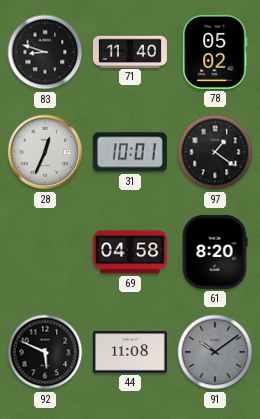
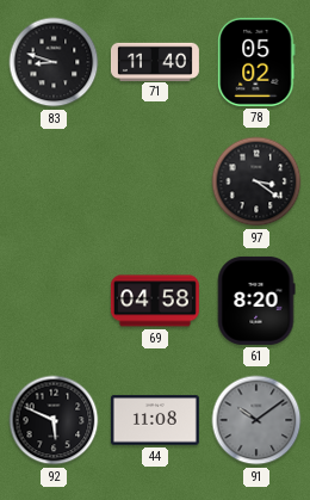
28: 12:34 -> none (45, 152)
31: 10:01 -> none (130, 152)
97: 1:21 -> 3:21 (256, 181)
